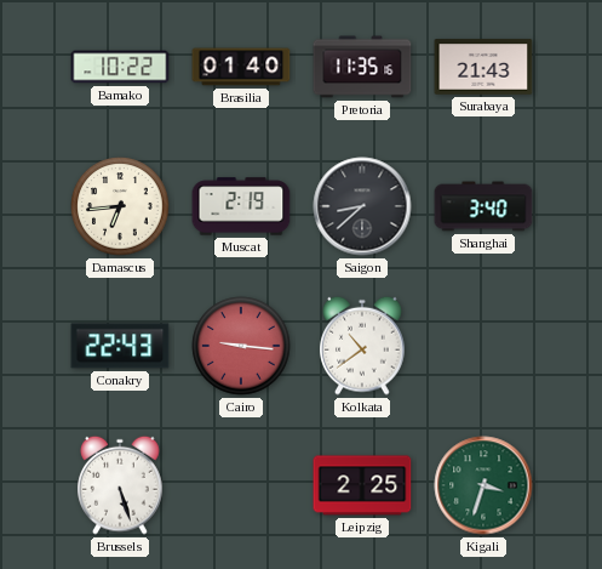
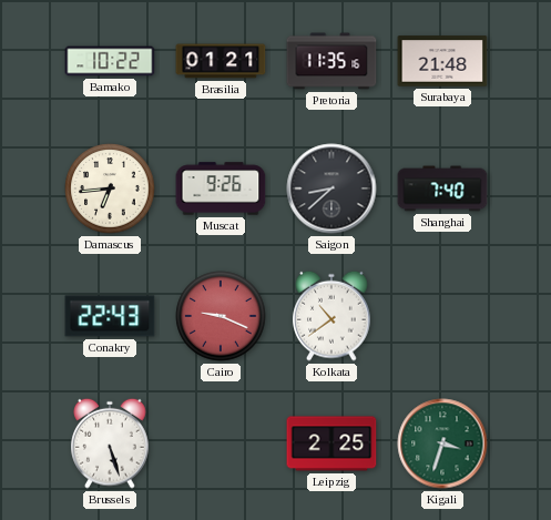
Brasilia: 01:40 -> 01:21 (221, 61)
Surabaya: 21:43 -> 21:48 (442, 61)
Muscat: 2:19 -> 9:26 (221, 188)
Shanghai: 3:40 -> 7:40 (442, 188)
Cairo: 9:16 -> 9:19 (221, 316)
